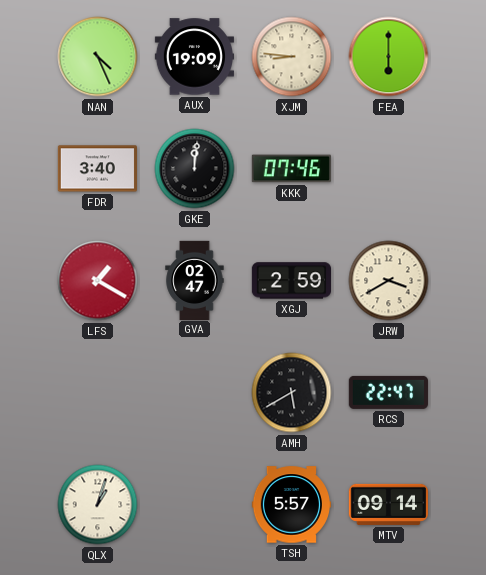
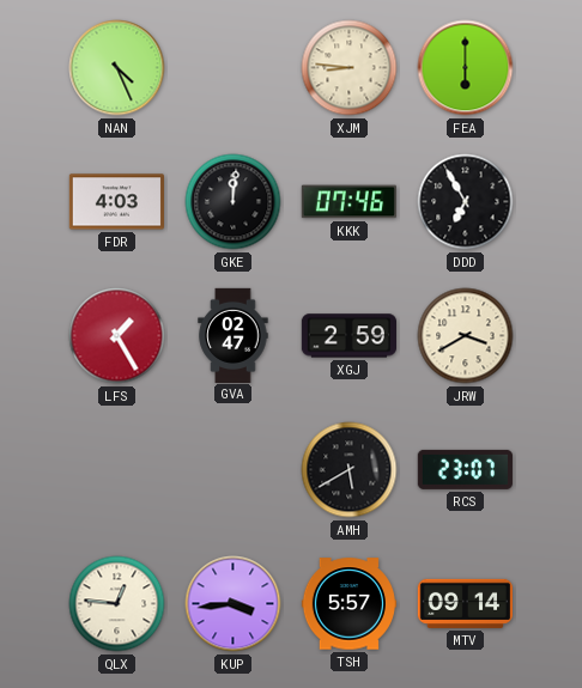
AUX: 19:09 -> none (194, 57)
FDR: 3:40 -> 4:03 (116, 202)
DDD: none -> 6:55 (466, 202)
LFS: 1:20 -> 1:25 (117, 336)
RCS: 22:47 -> 23:07 (465, 469)
QLX: 1:03 -> 12:46 (117, 604)
KUP: none -> 3:44 (234, 604)
